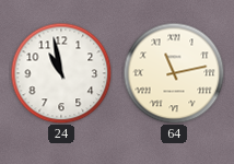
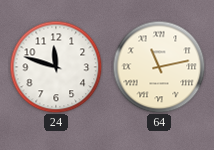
24: 10:58 -> 11:48 (56, 67)
